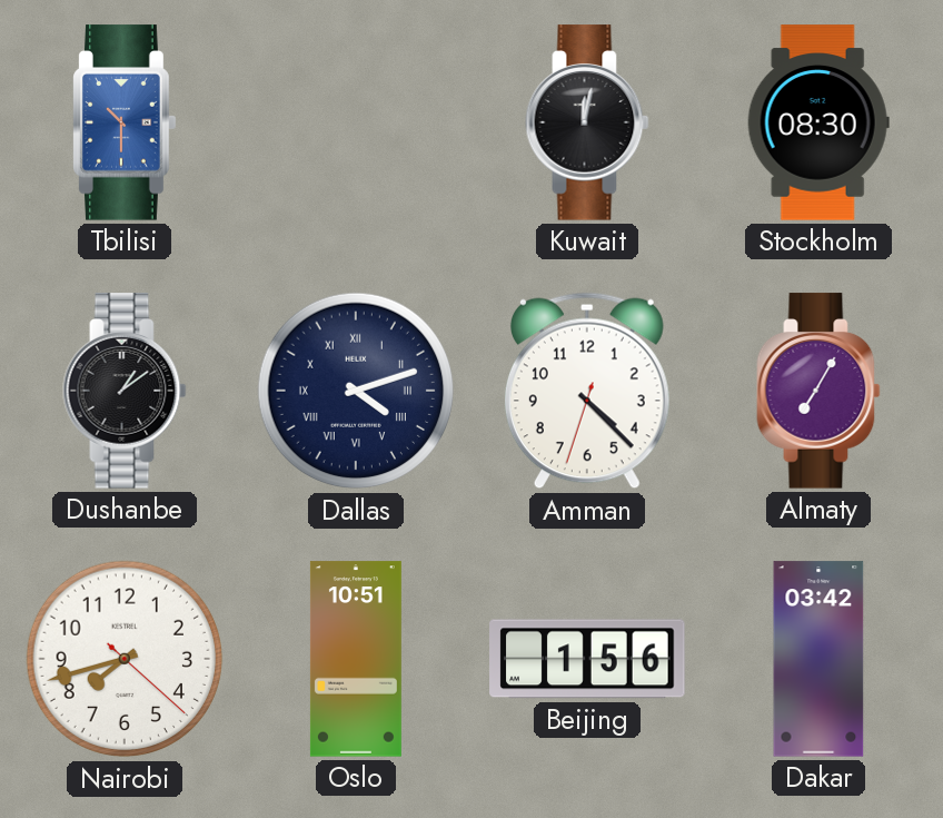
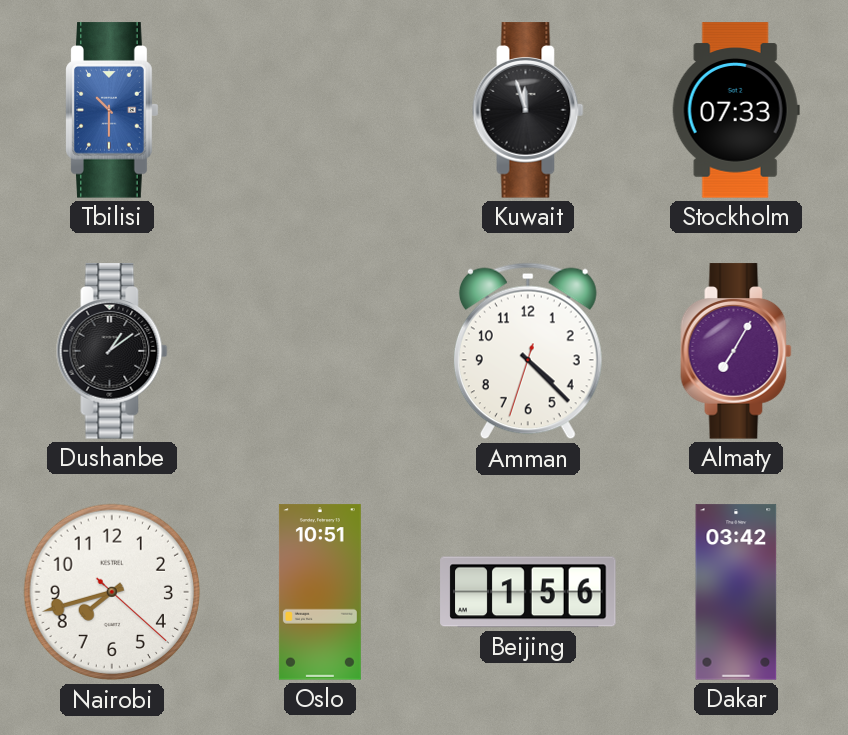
Kuwait: 12:02 -> 11:57 (528, 110)
Stockholm: 08:30 -> 07:33 (736, 110)
Dallas: 4:12 -> none (356, 391)
